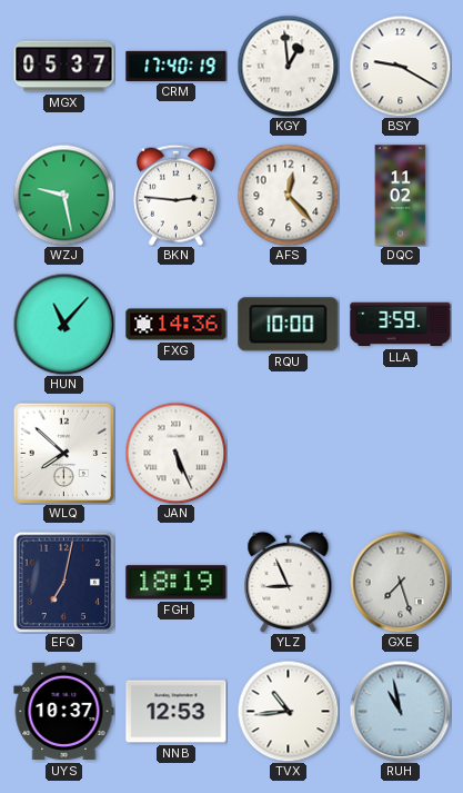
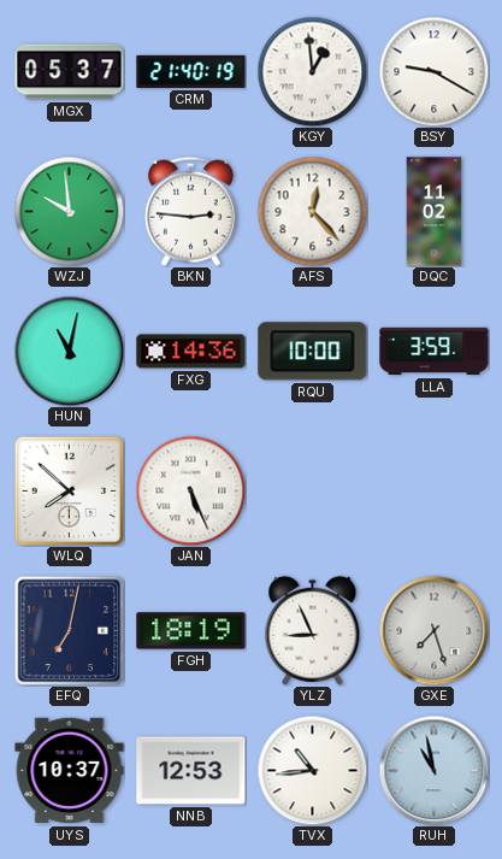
CRM: 17:40 -> 21:40 (191, 71)
WZJ: 9:28 -> 9:59 (69, 211)
HUN: 11:07 -> 11:02 (69, 351)
